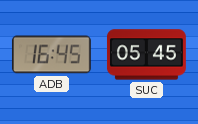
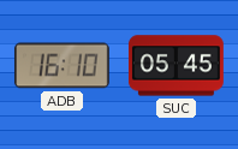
ADB: 16:45 -> 16:10 (61, 66)
